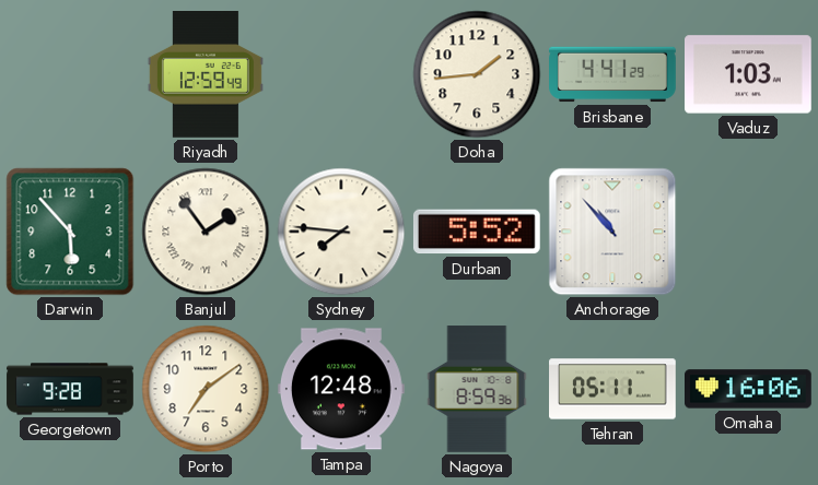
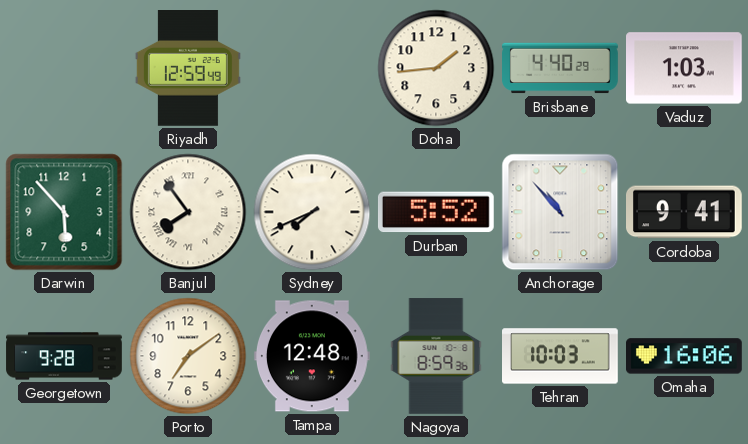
Brisbane: 4:41 -> 4:40 (560, 68)
Banjul: 1:54 -> 7:54 (188, 212)
Sydney: 7:46 -> 7:41 (312, 212)
Cordoba: none -> 9:41 (685, 212)
Tehran: 05:11 -> 10:03 (561, 356)
